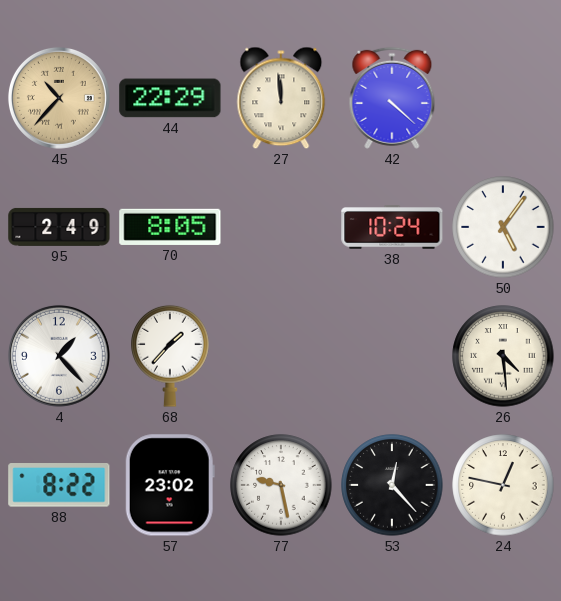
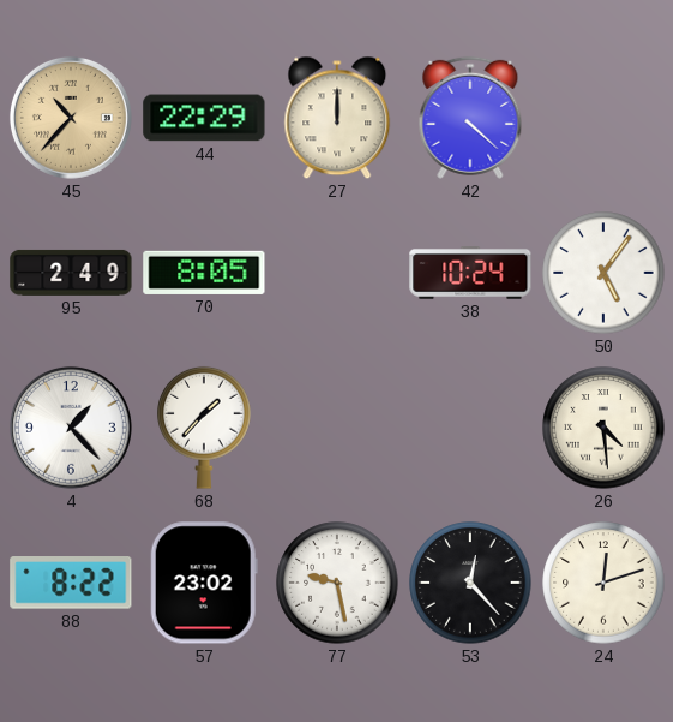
27: 11:59 -> 12:00 (337, 118)
24: 12:47 -> 12:12 (603, 583)
